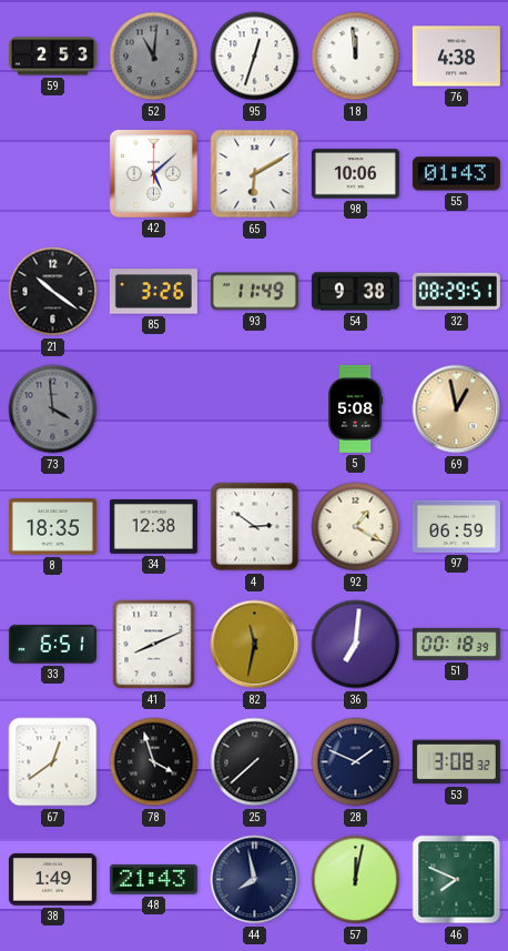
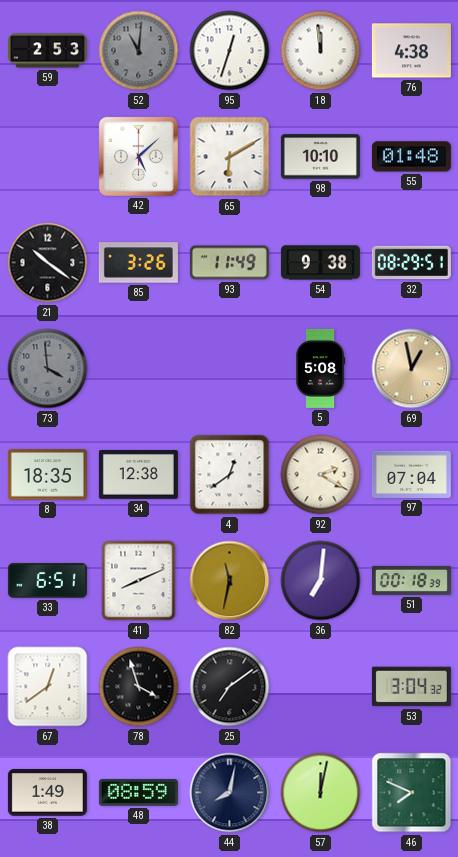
98: 10:06 -> 10:10 (320, 157)
55: 01:43 -> 01:48 (411, 157)
4: 2:51 -> 12:39 (230, 475)
92: 1:20 -> 2:20 (321, 475)
97: 06:59 -> 07:04 (411, 474)
25: 7:38 -> 7:09 (230, 687)
28: 1:49 -> none (356, 762)
53: 3:08 -> 3:04 (411, 687)
48: 21:43 -> 08:59 (138, 792)
44: 7:58 -> 8:02 (230, 793)
